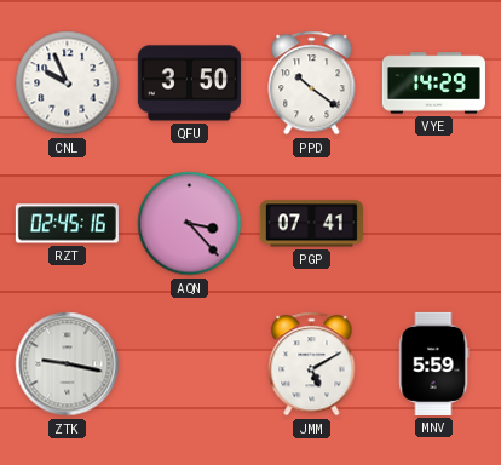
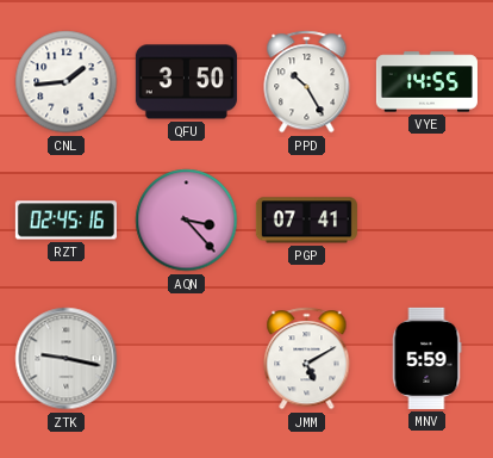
CNL: 9:56 -> 1:44 (67, 82)
PPD: 10:21 -> 10:25 (307, 82)
VYE: 14:29 -> 14:55 (426, 82)
